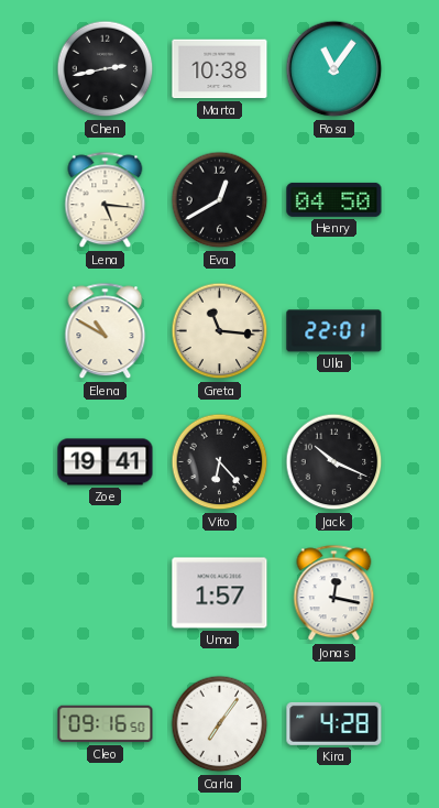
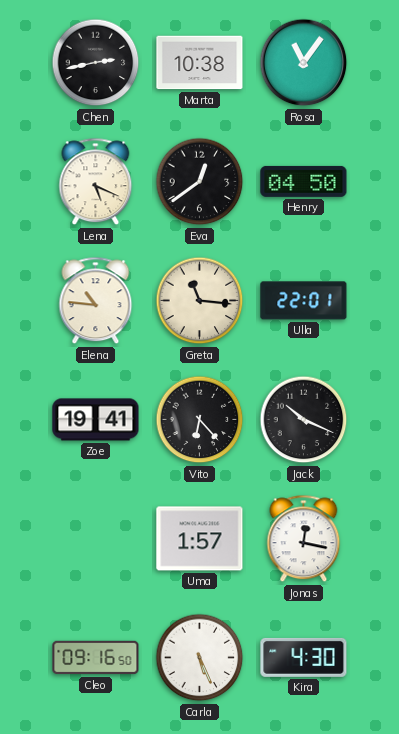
Lena: 5:16 -> 5:19 (96, 182)
Eva: 12:40 -> 12:39 (200, 182)
Elena: 10:50 -> 10:46 (96, 301)
Carla: 7:06 -> 5:26 (200, 658)
Kira: 4:28 -> 4:30 (304, 657)
